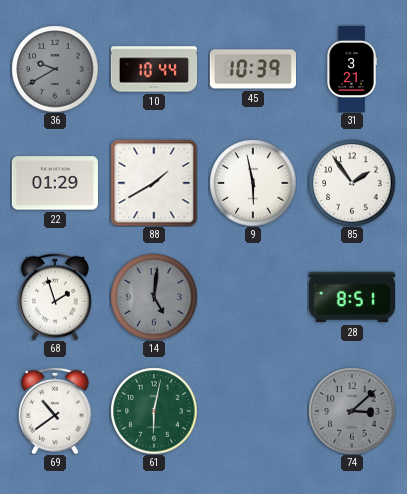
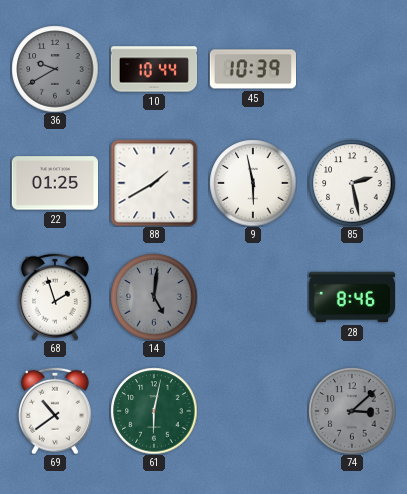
31: 3:21 -> none (352, 68)
22: 01:29 -> 01:25 (54, 183)
85: 1:54 -> 2:28 (352, 183)
28: 8:51 -> 8:46 (351, 297)
